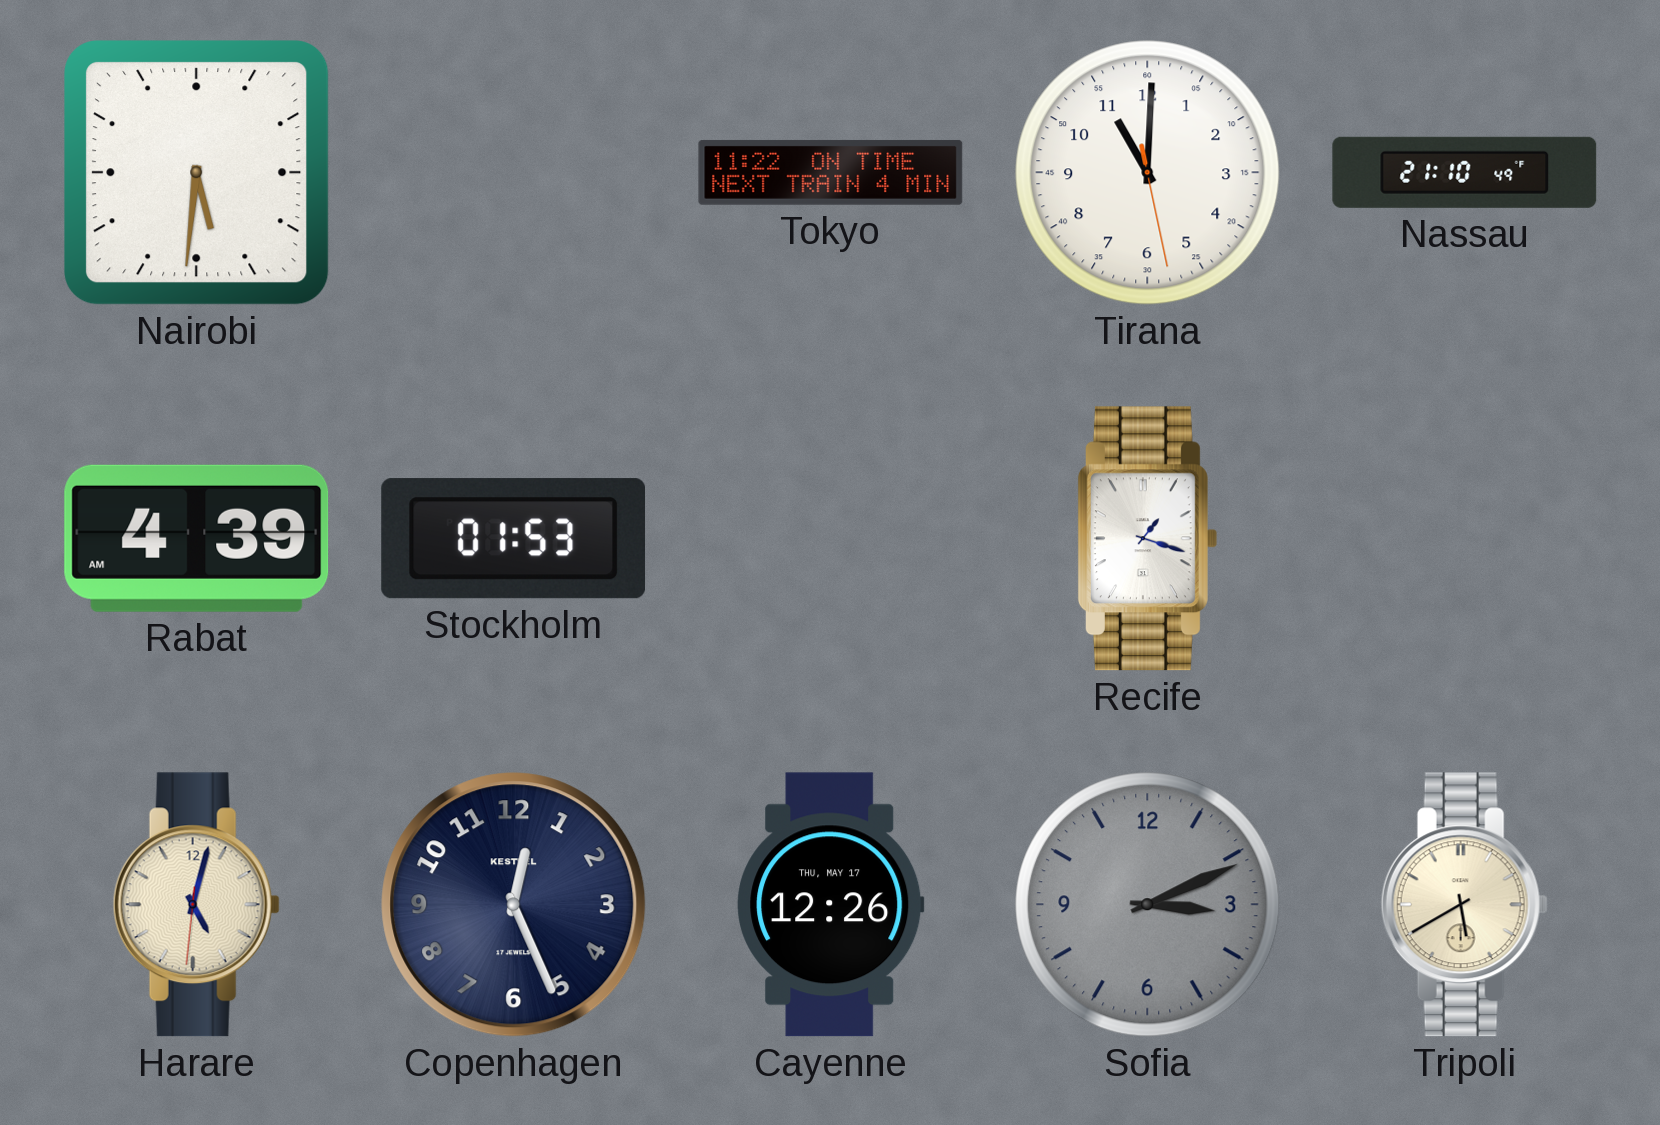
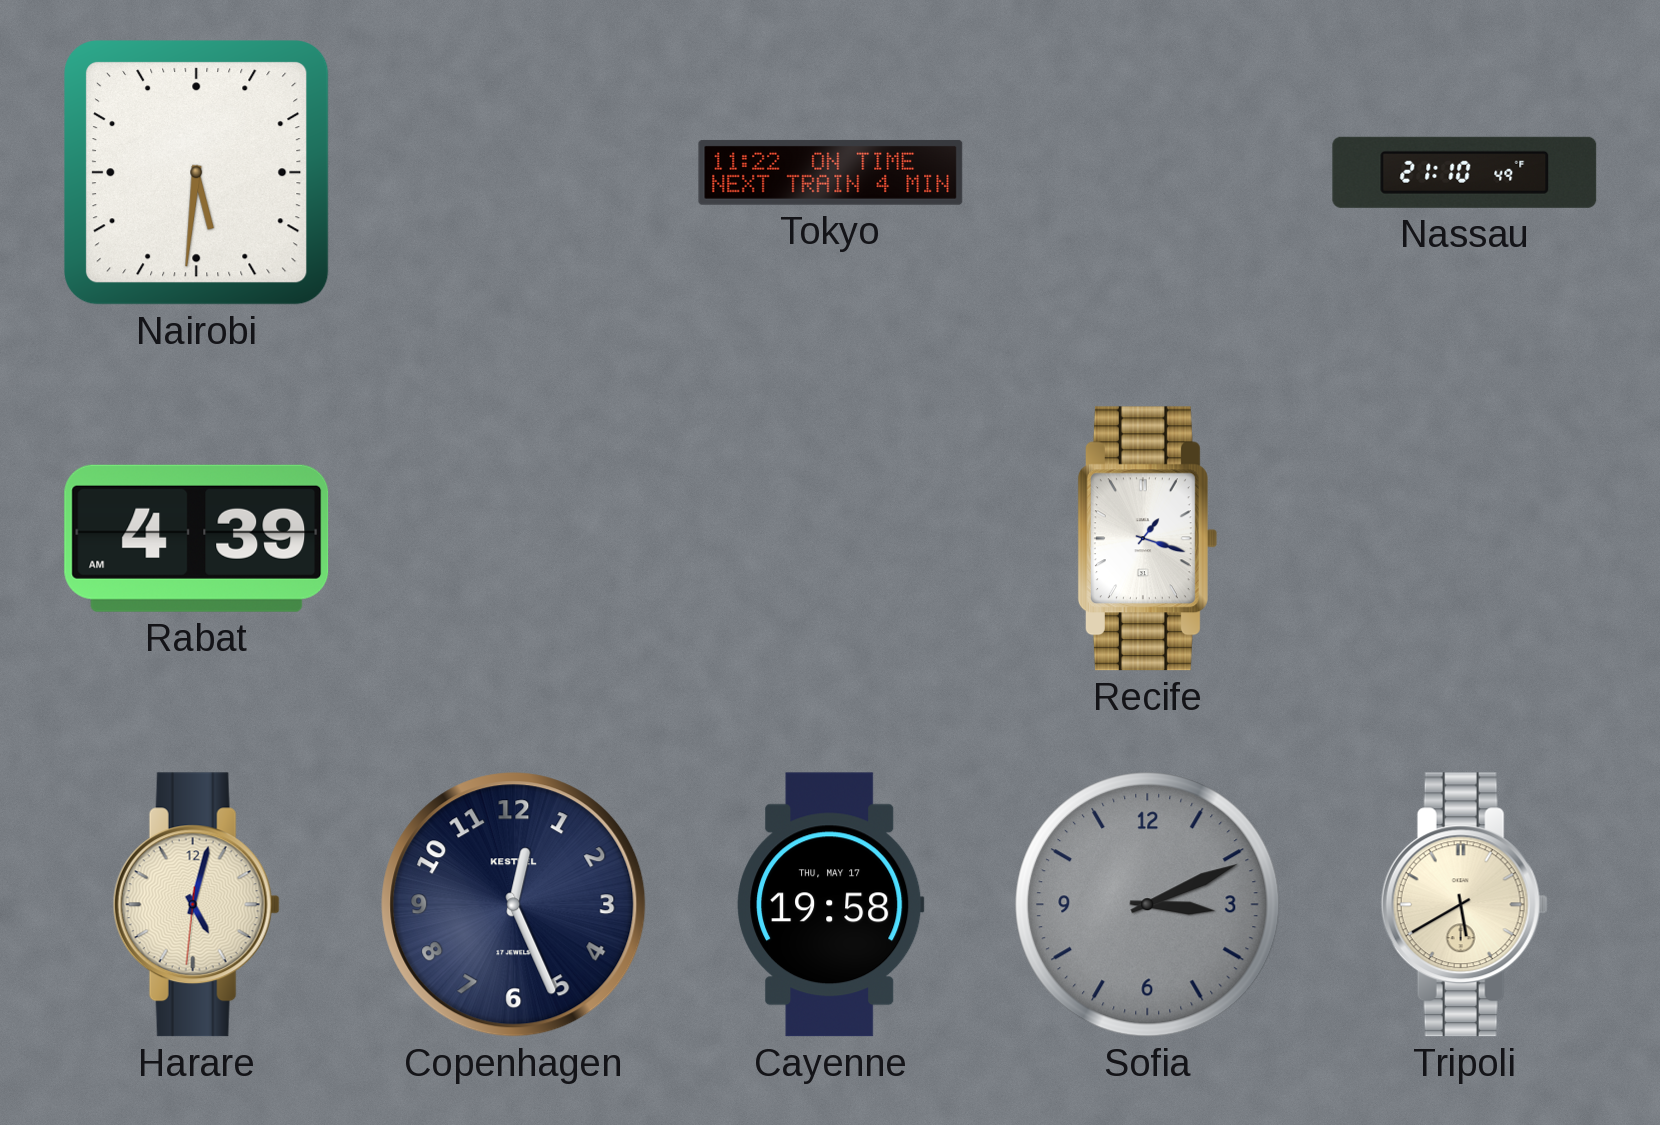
Tirana: 11:00 -> none (1148, 173)
Stockholm: 01:53 -> none (514, 539)
Cayenne: 12:26 -> 19:58 (831, 905)
